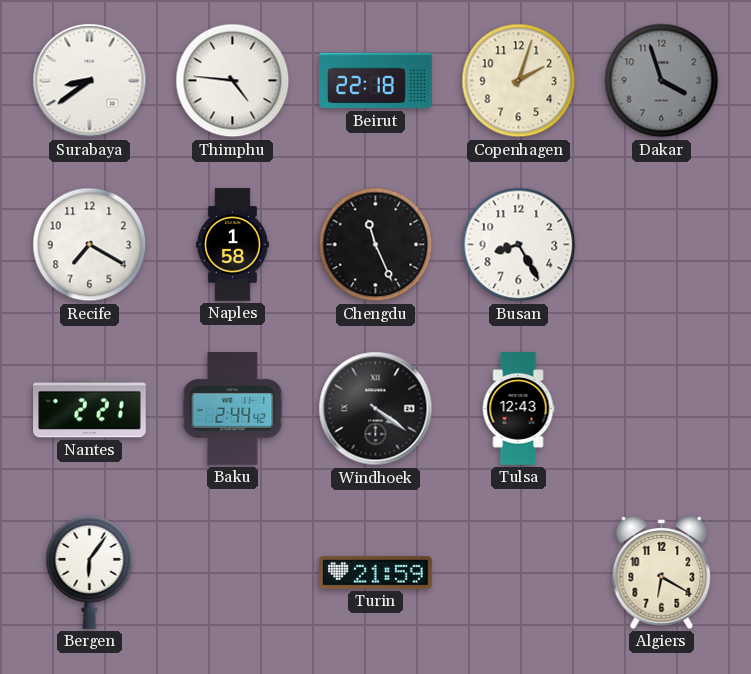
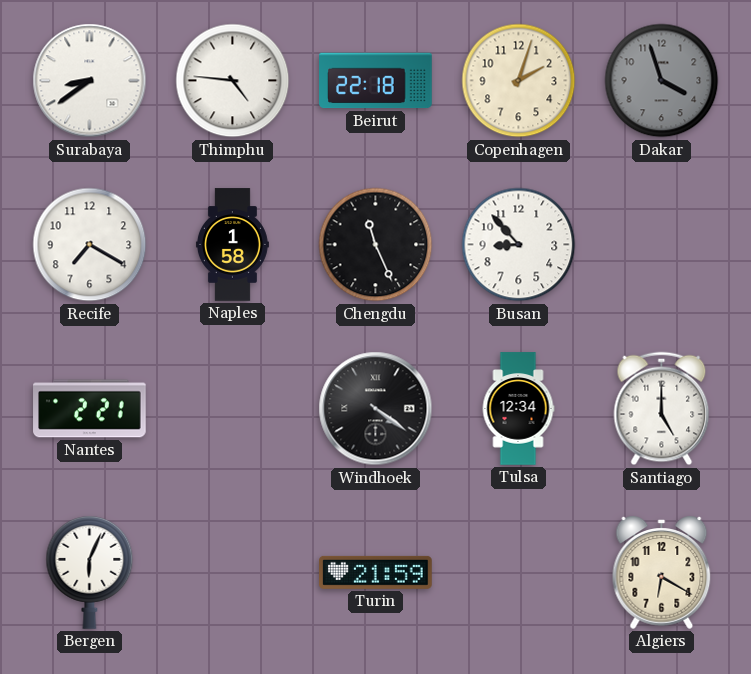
Busan: 8:25 -> 8:53 (519, 245)
Baku: 2:44 -> none (233, 409)
Tulsa: 12:43 -> 12:34 (518, 409)
Santiago: none -> 5:00 (662, 409)
Bergen: 6:06 -> 6:04 (90, 573)
